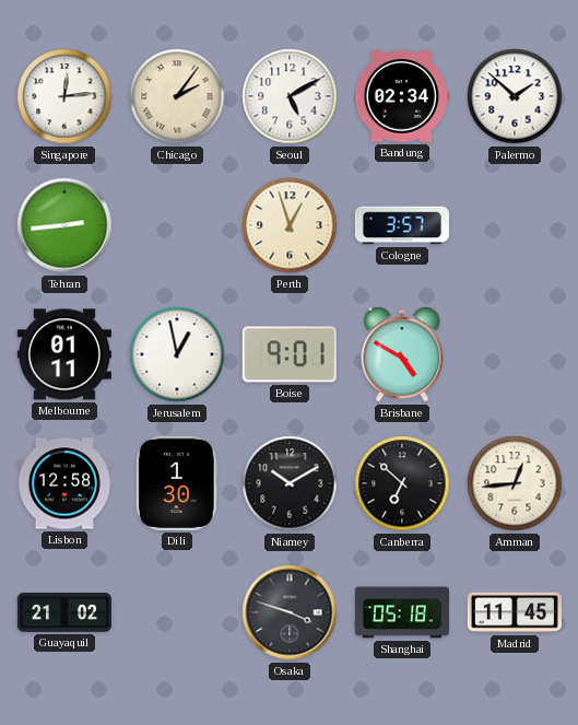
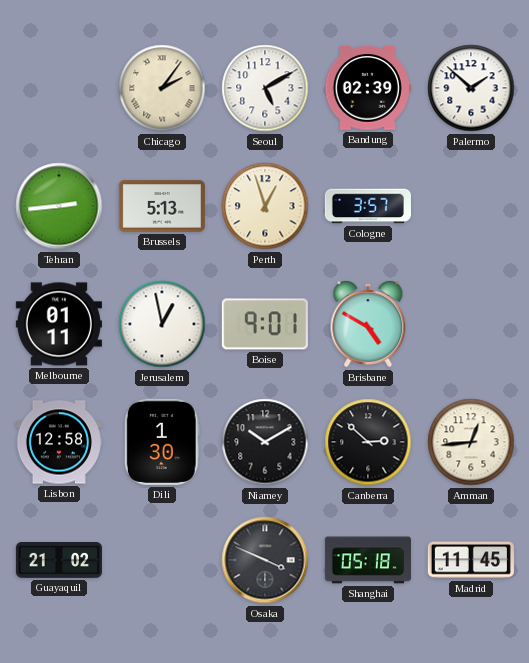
Singapore: 12:14 -> none (64, 96)
Bandung: 02:34 -> 02:39 (368, 88)
Brussels: none -> 5:13 (162, 206)
Canberra: 6:52 -> 2:52 (368, 442)
Osaka: 3:48 -> 3:49 (265, 560)
